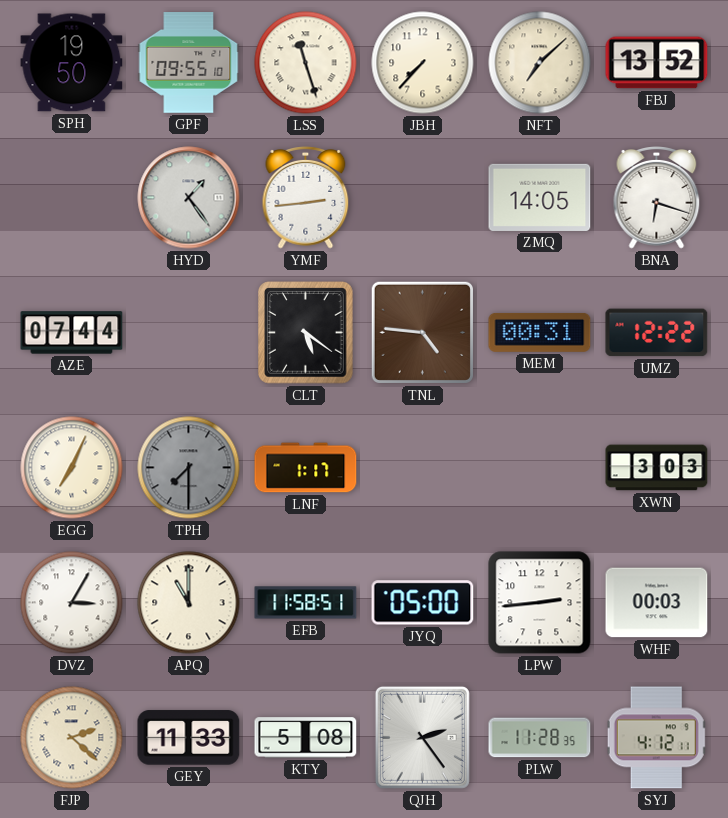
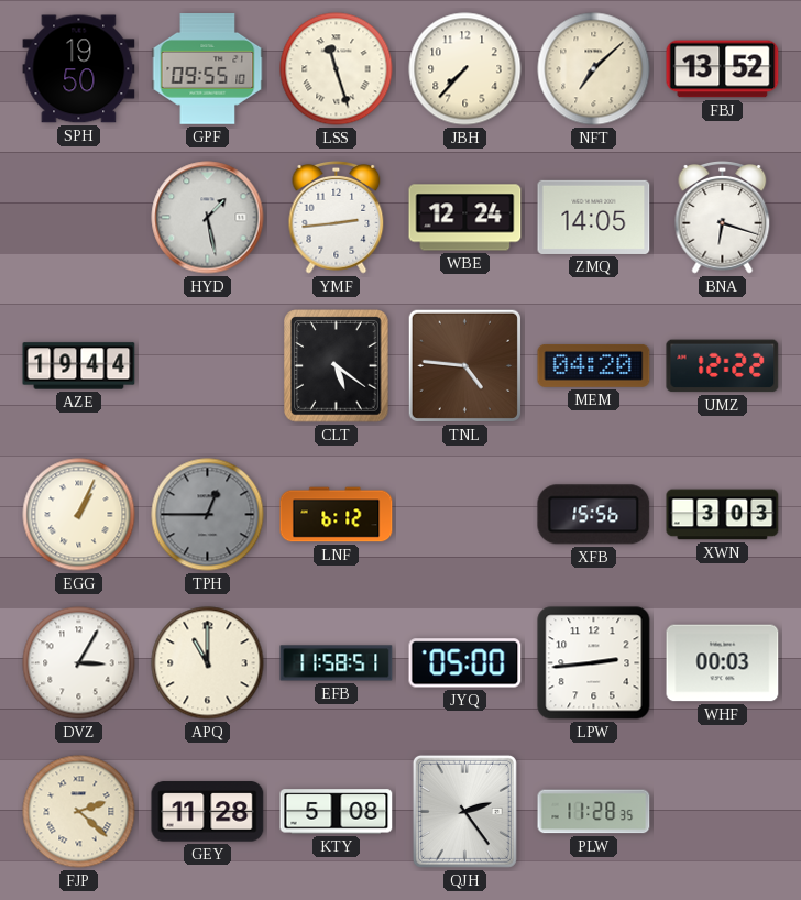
HYD: 1:24 -> 1:28 (208, 218)
WBE: none -> 12:24 (465, 218)
AZE: 07:44 -> 19:44 (79, 366)
MEM: 00:31 -> 04:20 (594, 365)
EGG: 7:04 -> 1:04 (79, 515)
TPH: 7:30 -> 12:45 (208, 515)
LNF: 1:17 -> 6:12 (337, 515)
XFB: none -> 15:56 (594, 515)
GEY: 11:33 -> 11:28 (208, 812)
SYJ: 4:12 -> none (657, 738)
